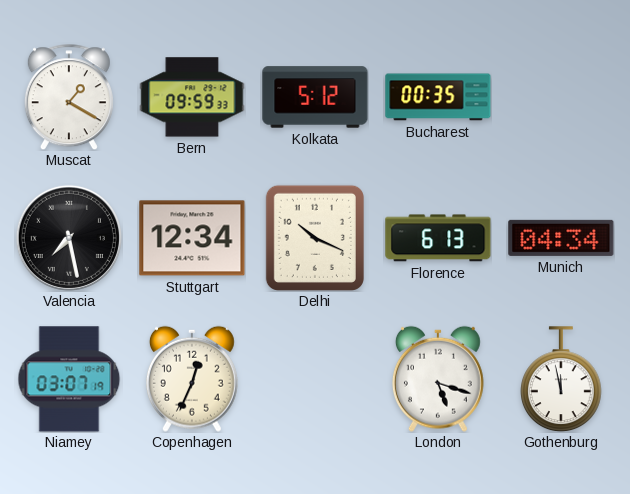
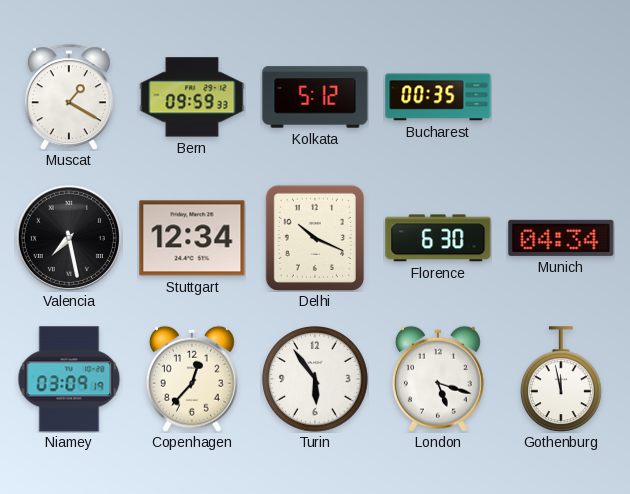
Florence: 6:13 -> 6:30 (438, 238)
Niamey: 03:07 -> 03:09 (69, 379)
Copenhagen: 12:34 -> 12:37 (192, 379)
Turin: none -> 5:54 (315, 379)
